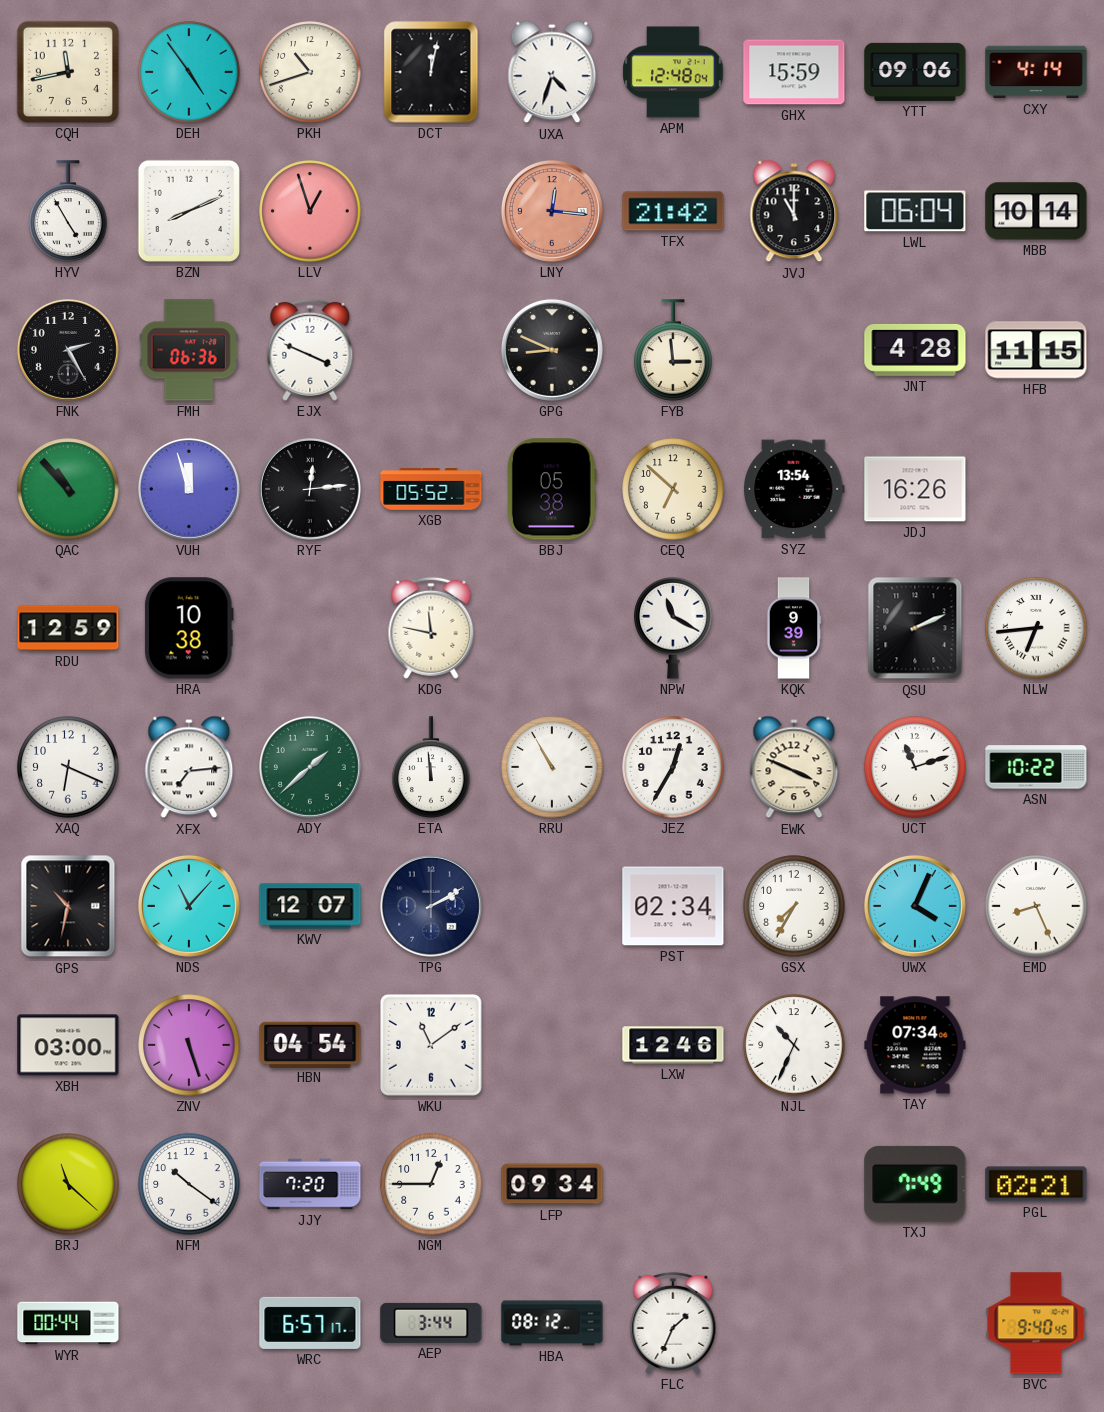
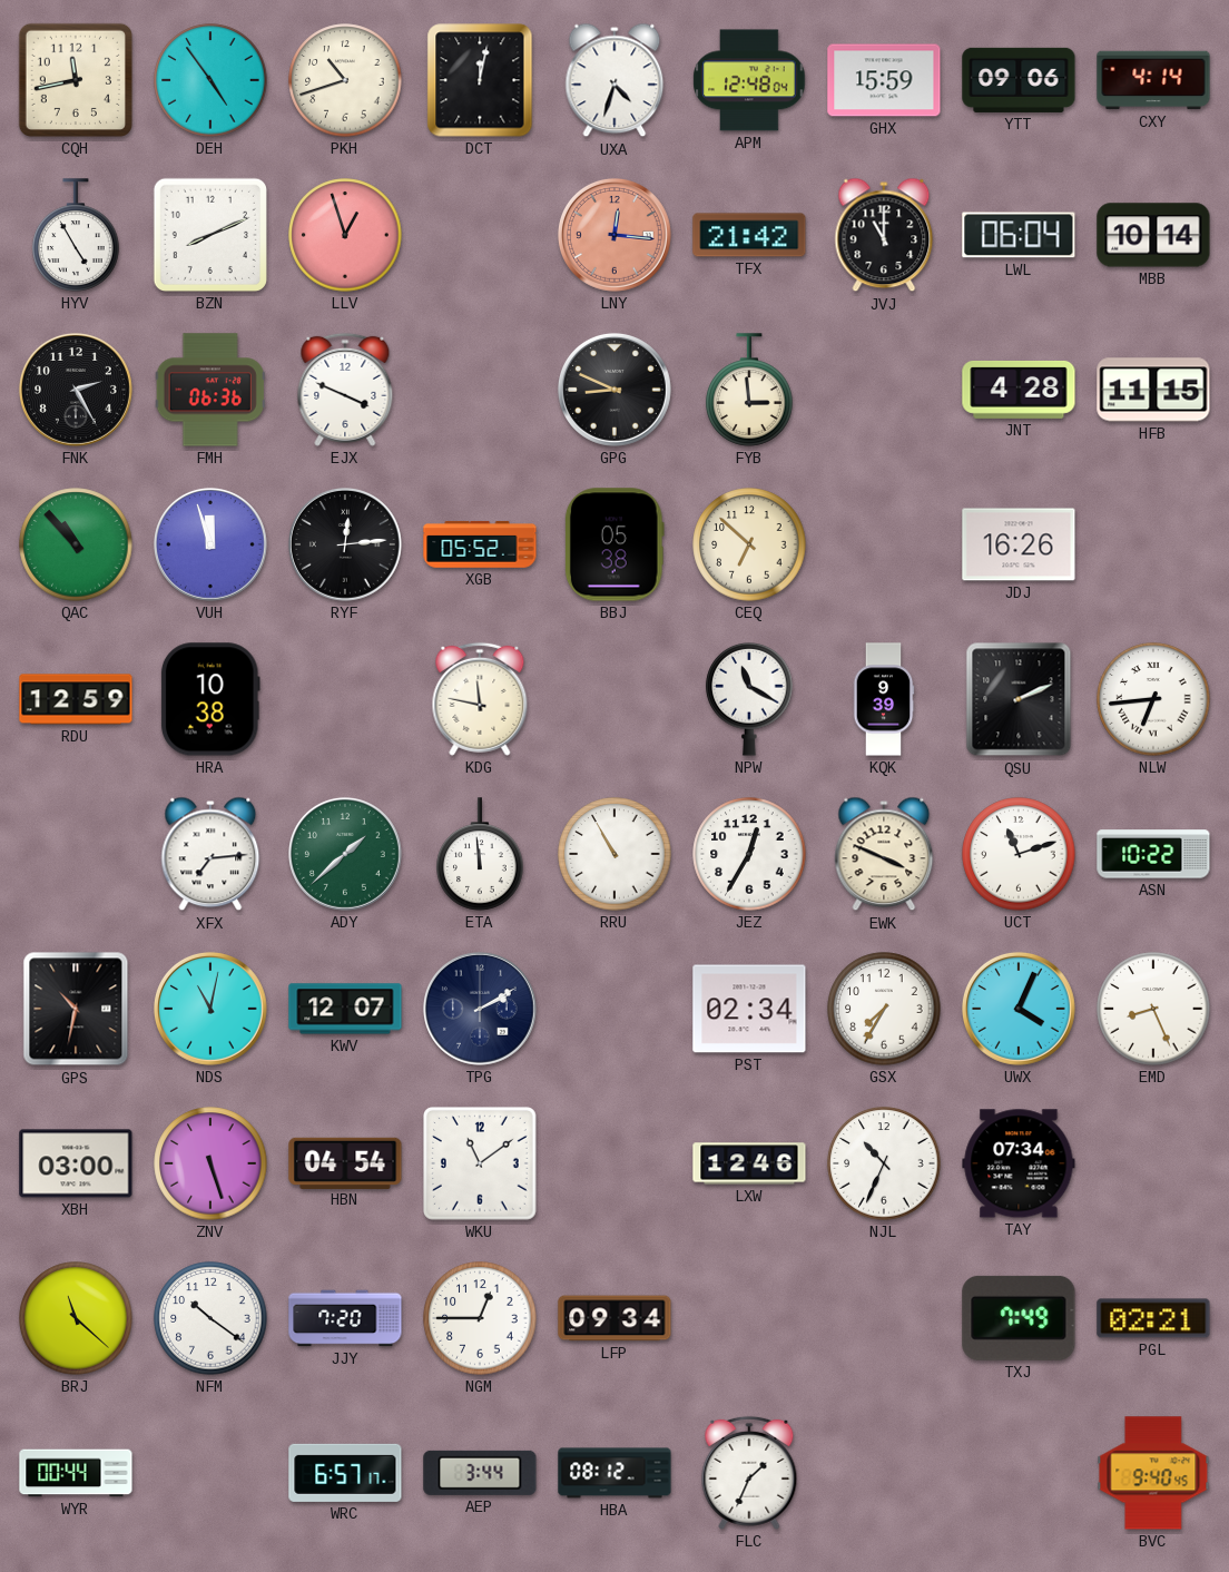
SYZ: 13:54 -> none (795, 489)
XAQ: 6:19 -> none (68, 767)
NDS: 11:07 -> 11:02 (210, 1009)
